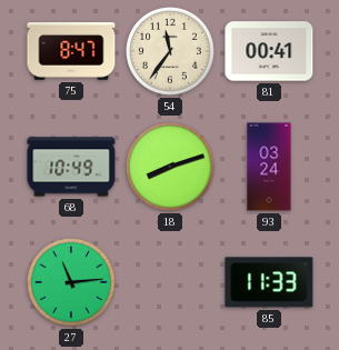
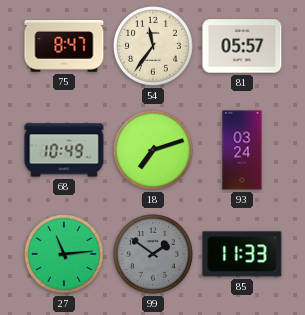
81: 00:41 -> 05:57 (242, 46)
18: 8:12 -> 7:12 (154, 151)
99: none -> 1:51 (154, 255)
